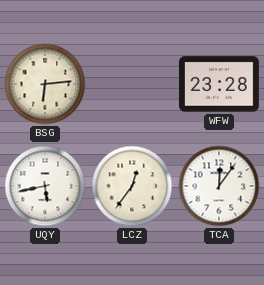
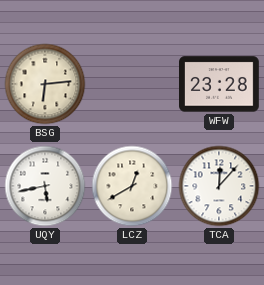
LCZ: 12:36 -> 12:40 (132, 186)
TCA: 12:06 -> 12:07 (219, 186)
